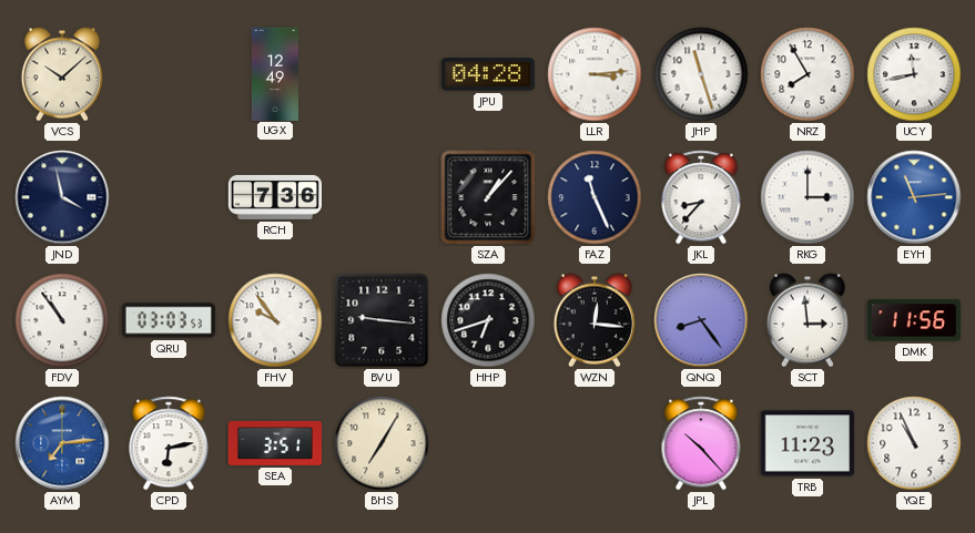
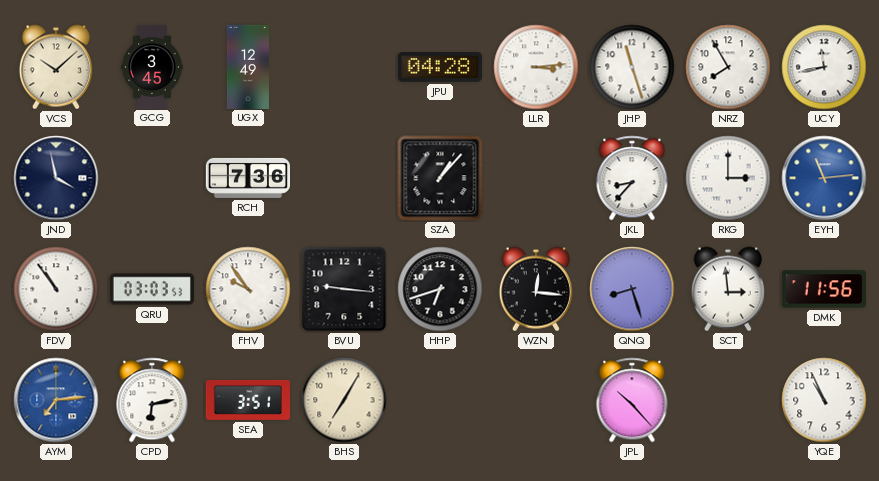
GCG: none -> 3:45 (152, 66)
FAZ: 11:26 -> none (595, 197)
QNQ: 8:24 -> 8:27 (632, 289)
TRB: 11:23 -> none (808, 443)
